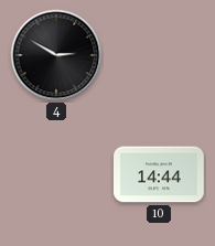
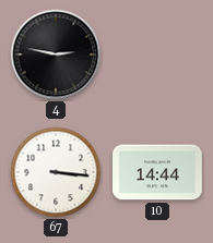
4: 2:50 -> 2:47 (56, 54)
67: none -> 3:16 (56, 172)
